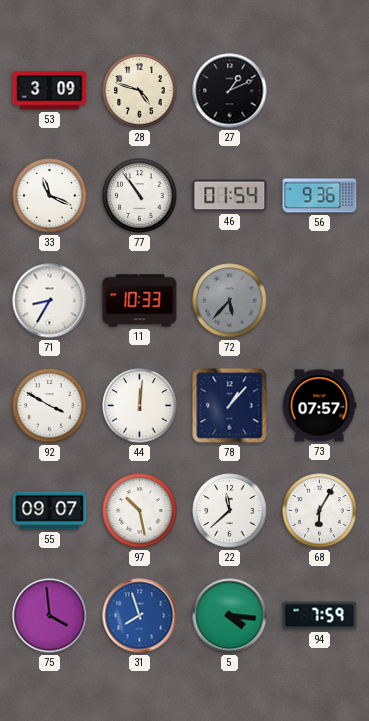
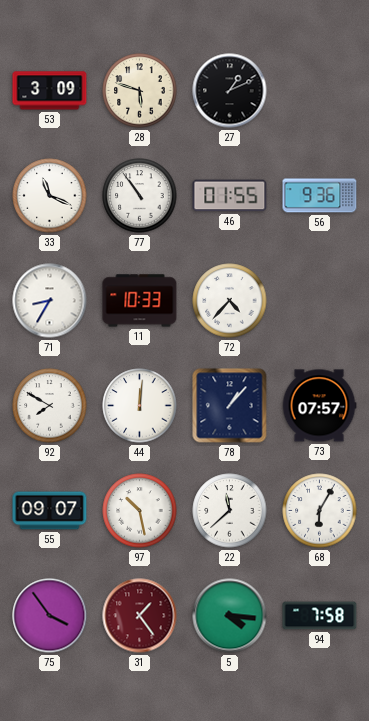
28: 4:48 -> 5:48 (140, 91)
46: 01:54 -> 01:55 (230, 196)
72: 5:37 -> 4:37 (230, 301)
72 dial: grey -> white (230, 301)
92: 3:50 -> 7:50 (50, 406)
75: 3:59 -> 3:54 (50, 616)
31: 7:57 -> 1:24 (140, 616)
31 dial: blue -> burgundy (140, 616)
94: 7:59 -> 7:58 (320, 616)
